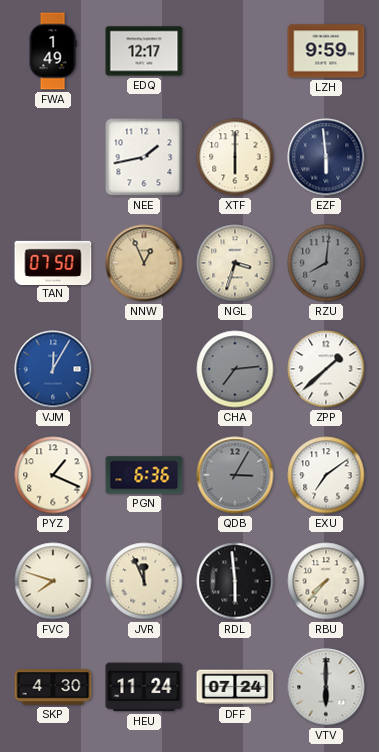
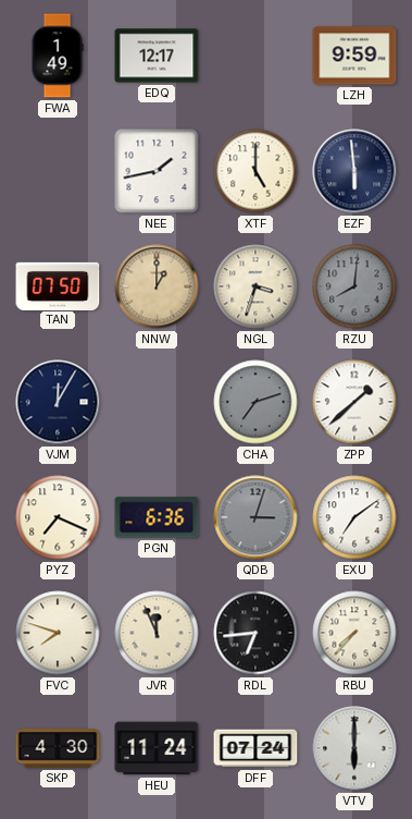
XTF: 6:00 -> 5:00 (255, 171)
NNW: 12:56 -> 1:00 (157, 286)
VJM dial: blue -> navy (58, 402)
CHA: 7:14 -> 7:12 (255, 402)
PYZ: 1:19 -> 7:19 (58, 517)
QDB: 3:05 -> 3:03 (255, 517)
RDL: 5:59 -> 6:44 (255, 633)
